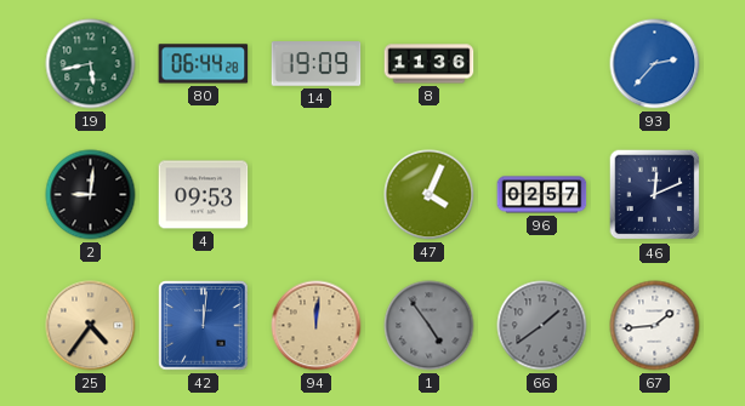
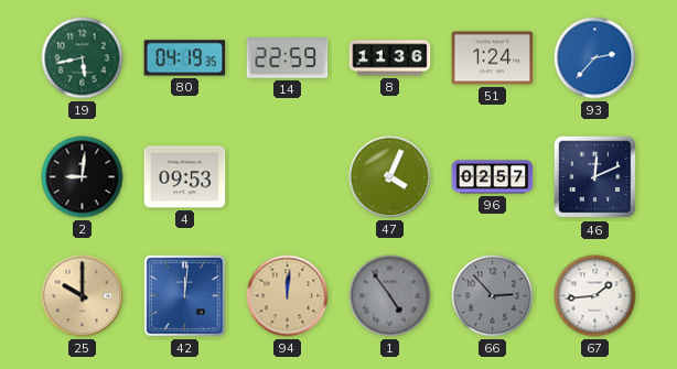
80: 06:44 -> 04:19 (185, 58)
14: 19:09 -> 22:59 (288, 58)
51: none -> 1:24 (493, 58)
25: 4:36 -> 10:00 (83, 296)
66: 1:39 -> 2:53 (493, 296)
